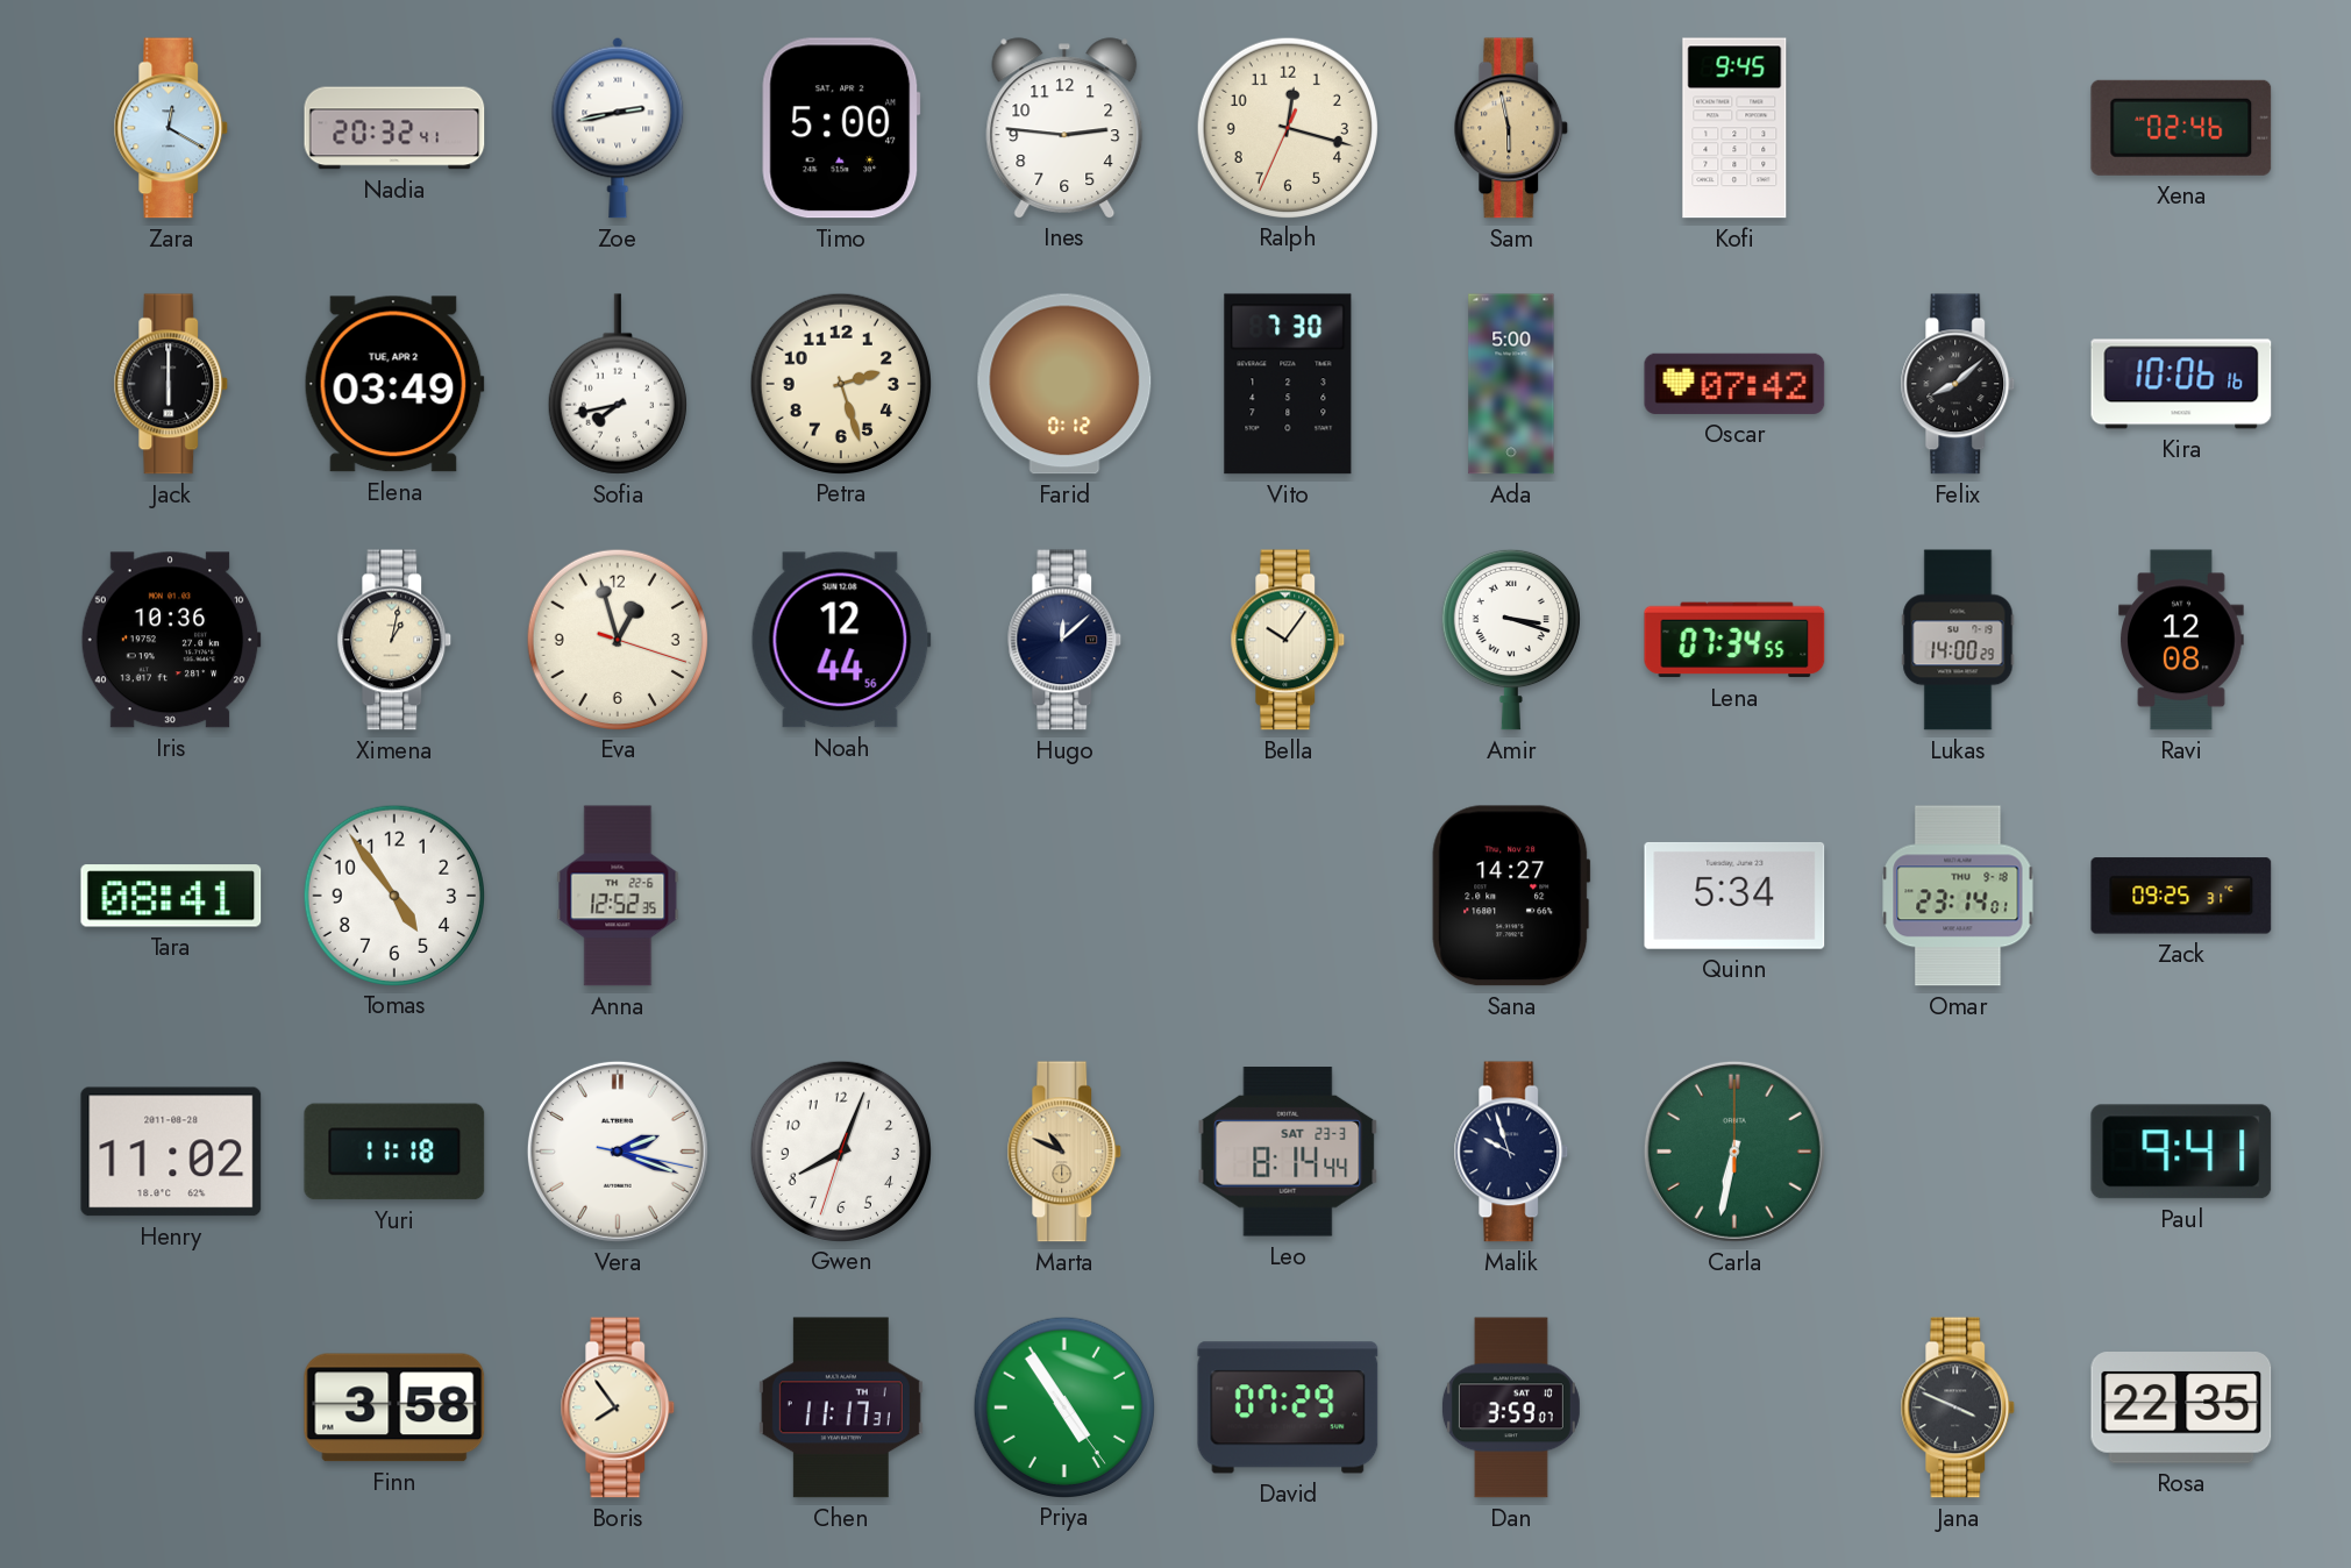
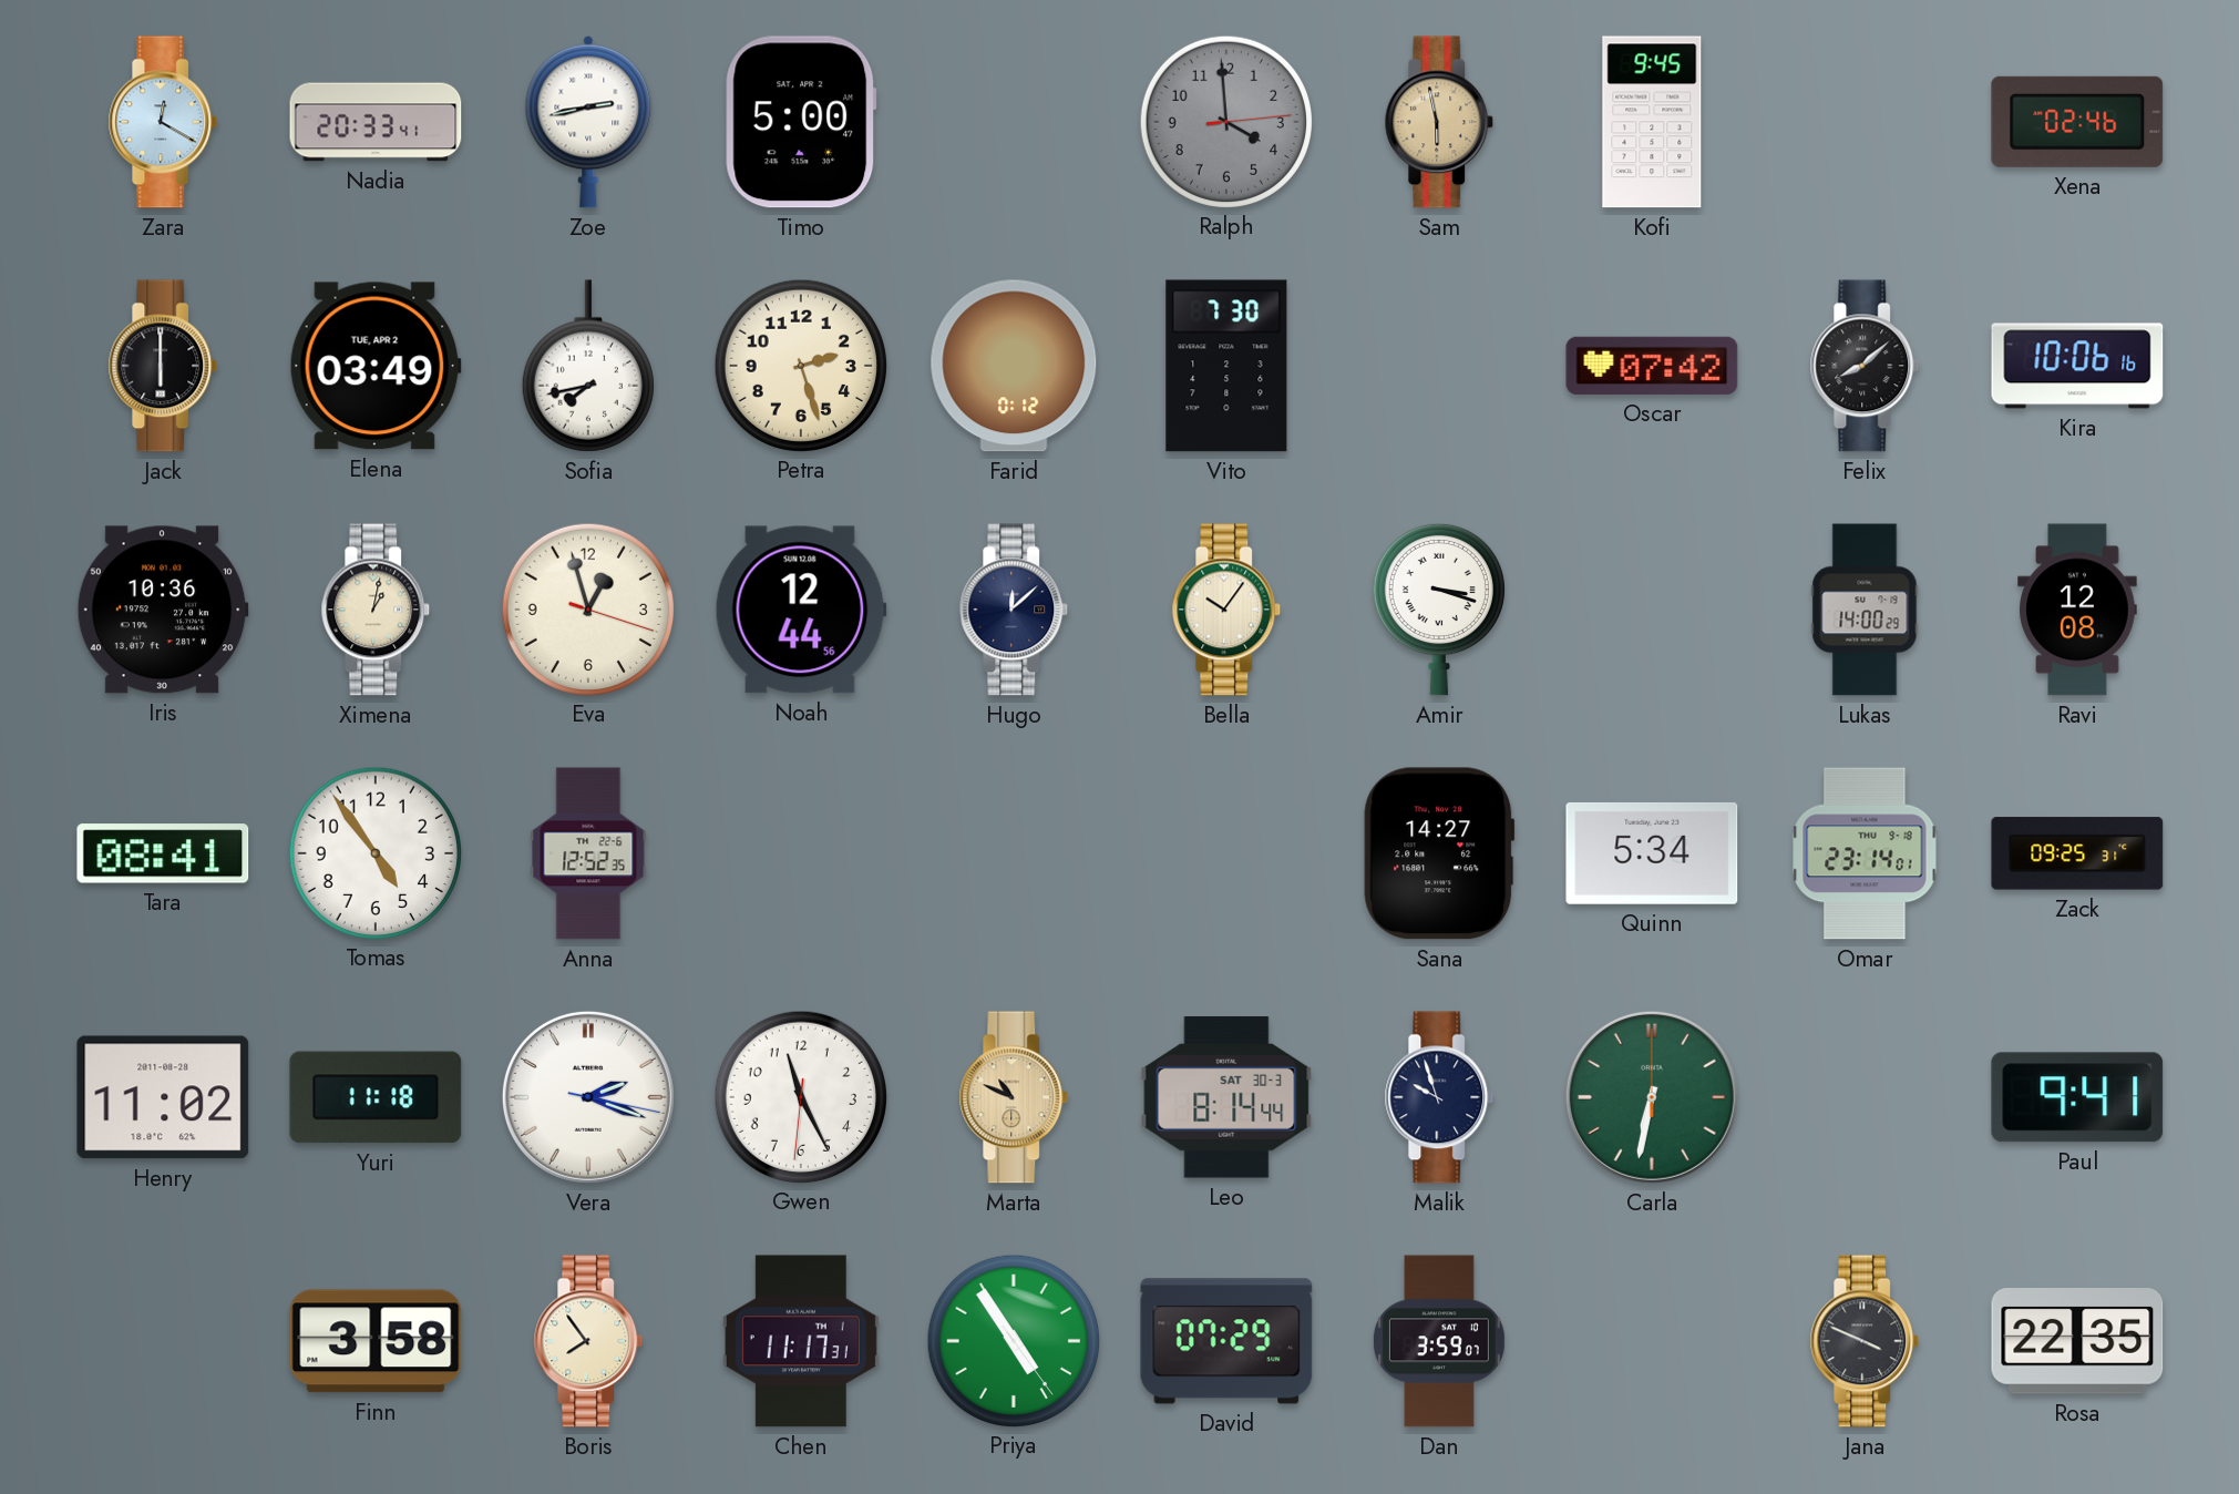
Nadia: 20:32 -> 20:33 (376, 122)
Ines: 2:46 -> none (1064, 128)
Ralph: 12:17 -> 3:59 (1225, 121)
Ralph dial: cream -> grey (1225, 121)
Ada: 5:00 -> none (1511, 384)
Lena: 07:34 -> none (1734, 640)
Gwen: 8:03 -> 11:25 (800, 1096)
Leo date: SAT 23-3 -> SAT 30-3 (1226, 1097)
